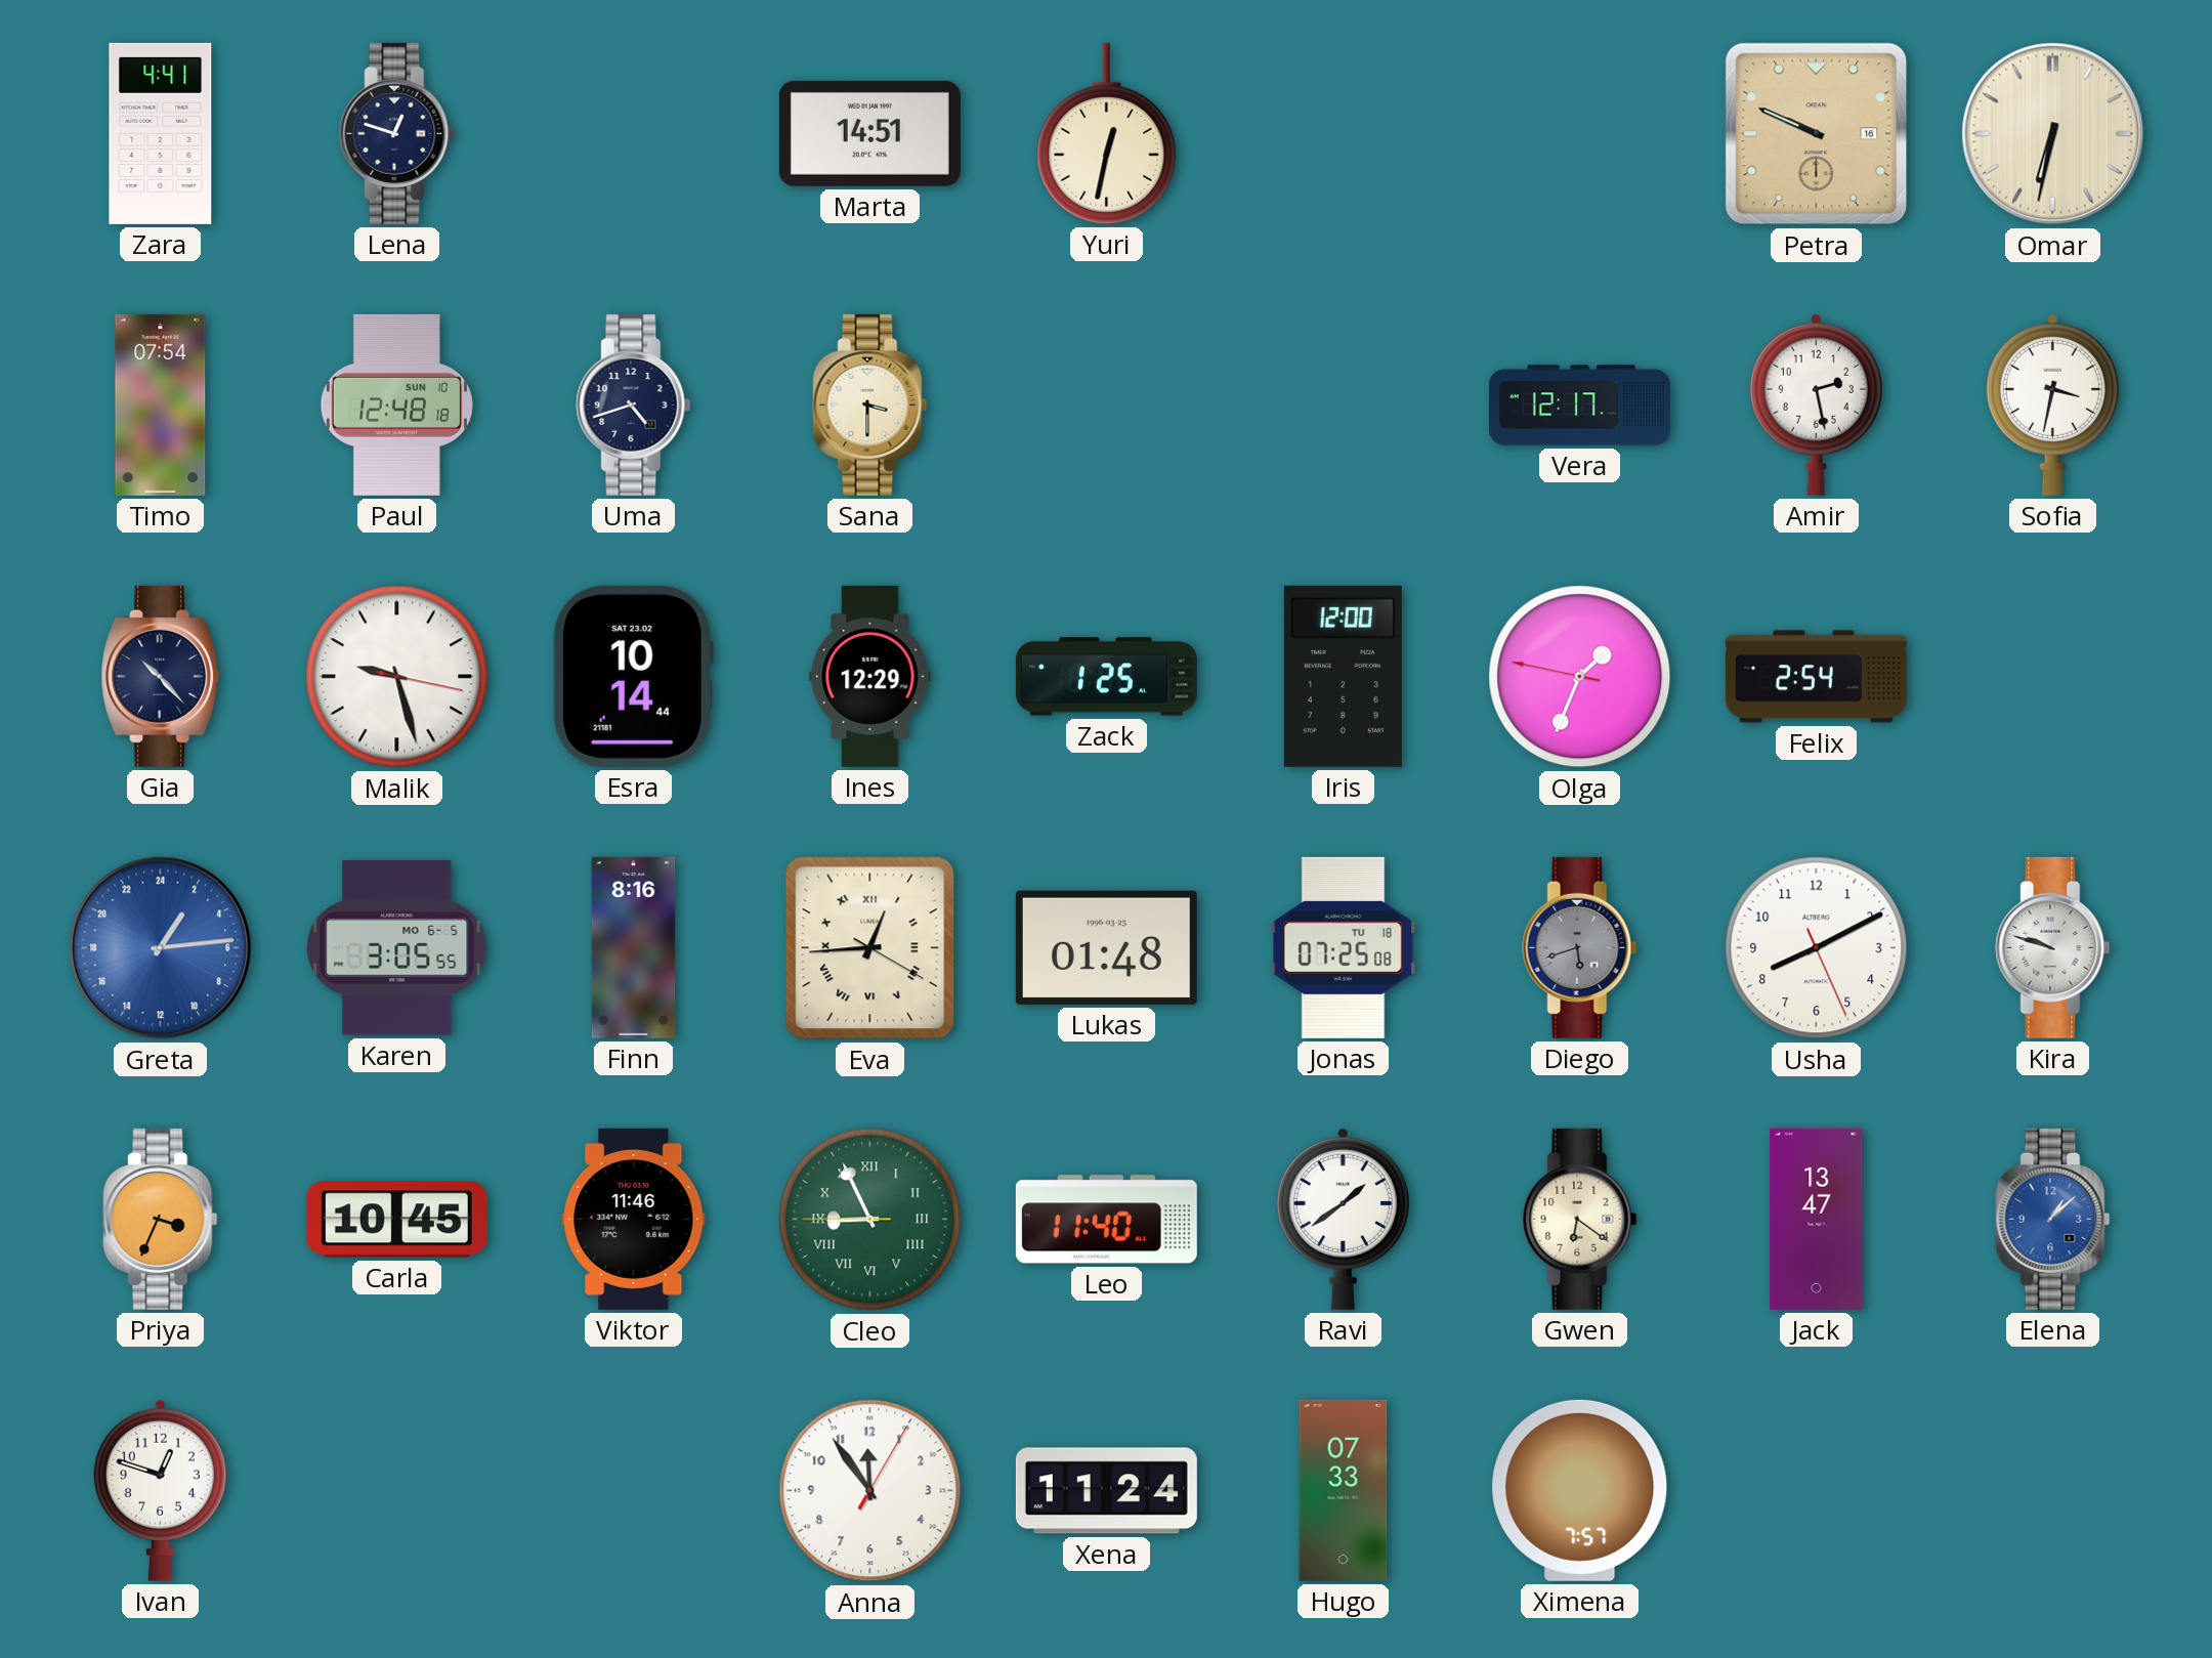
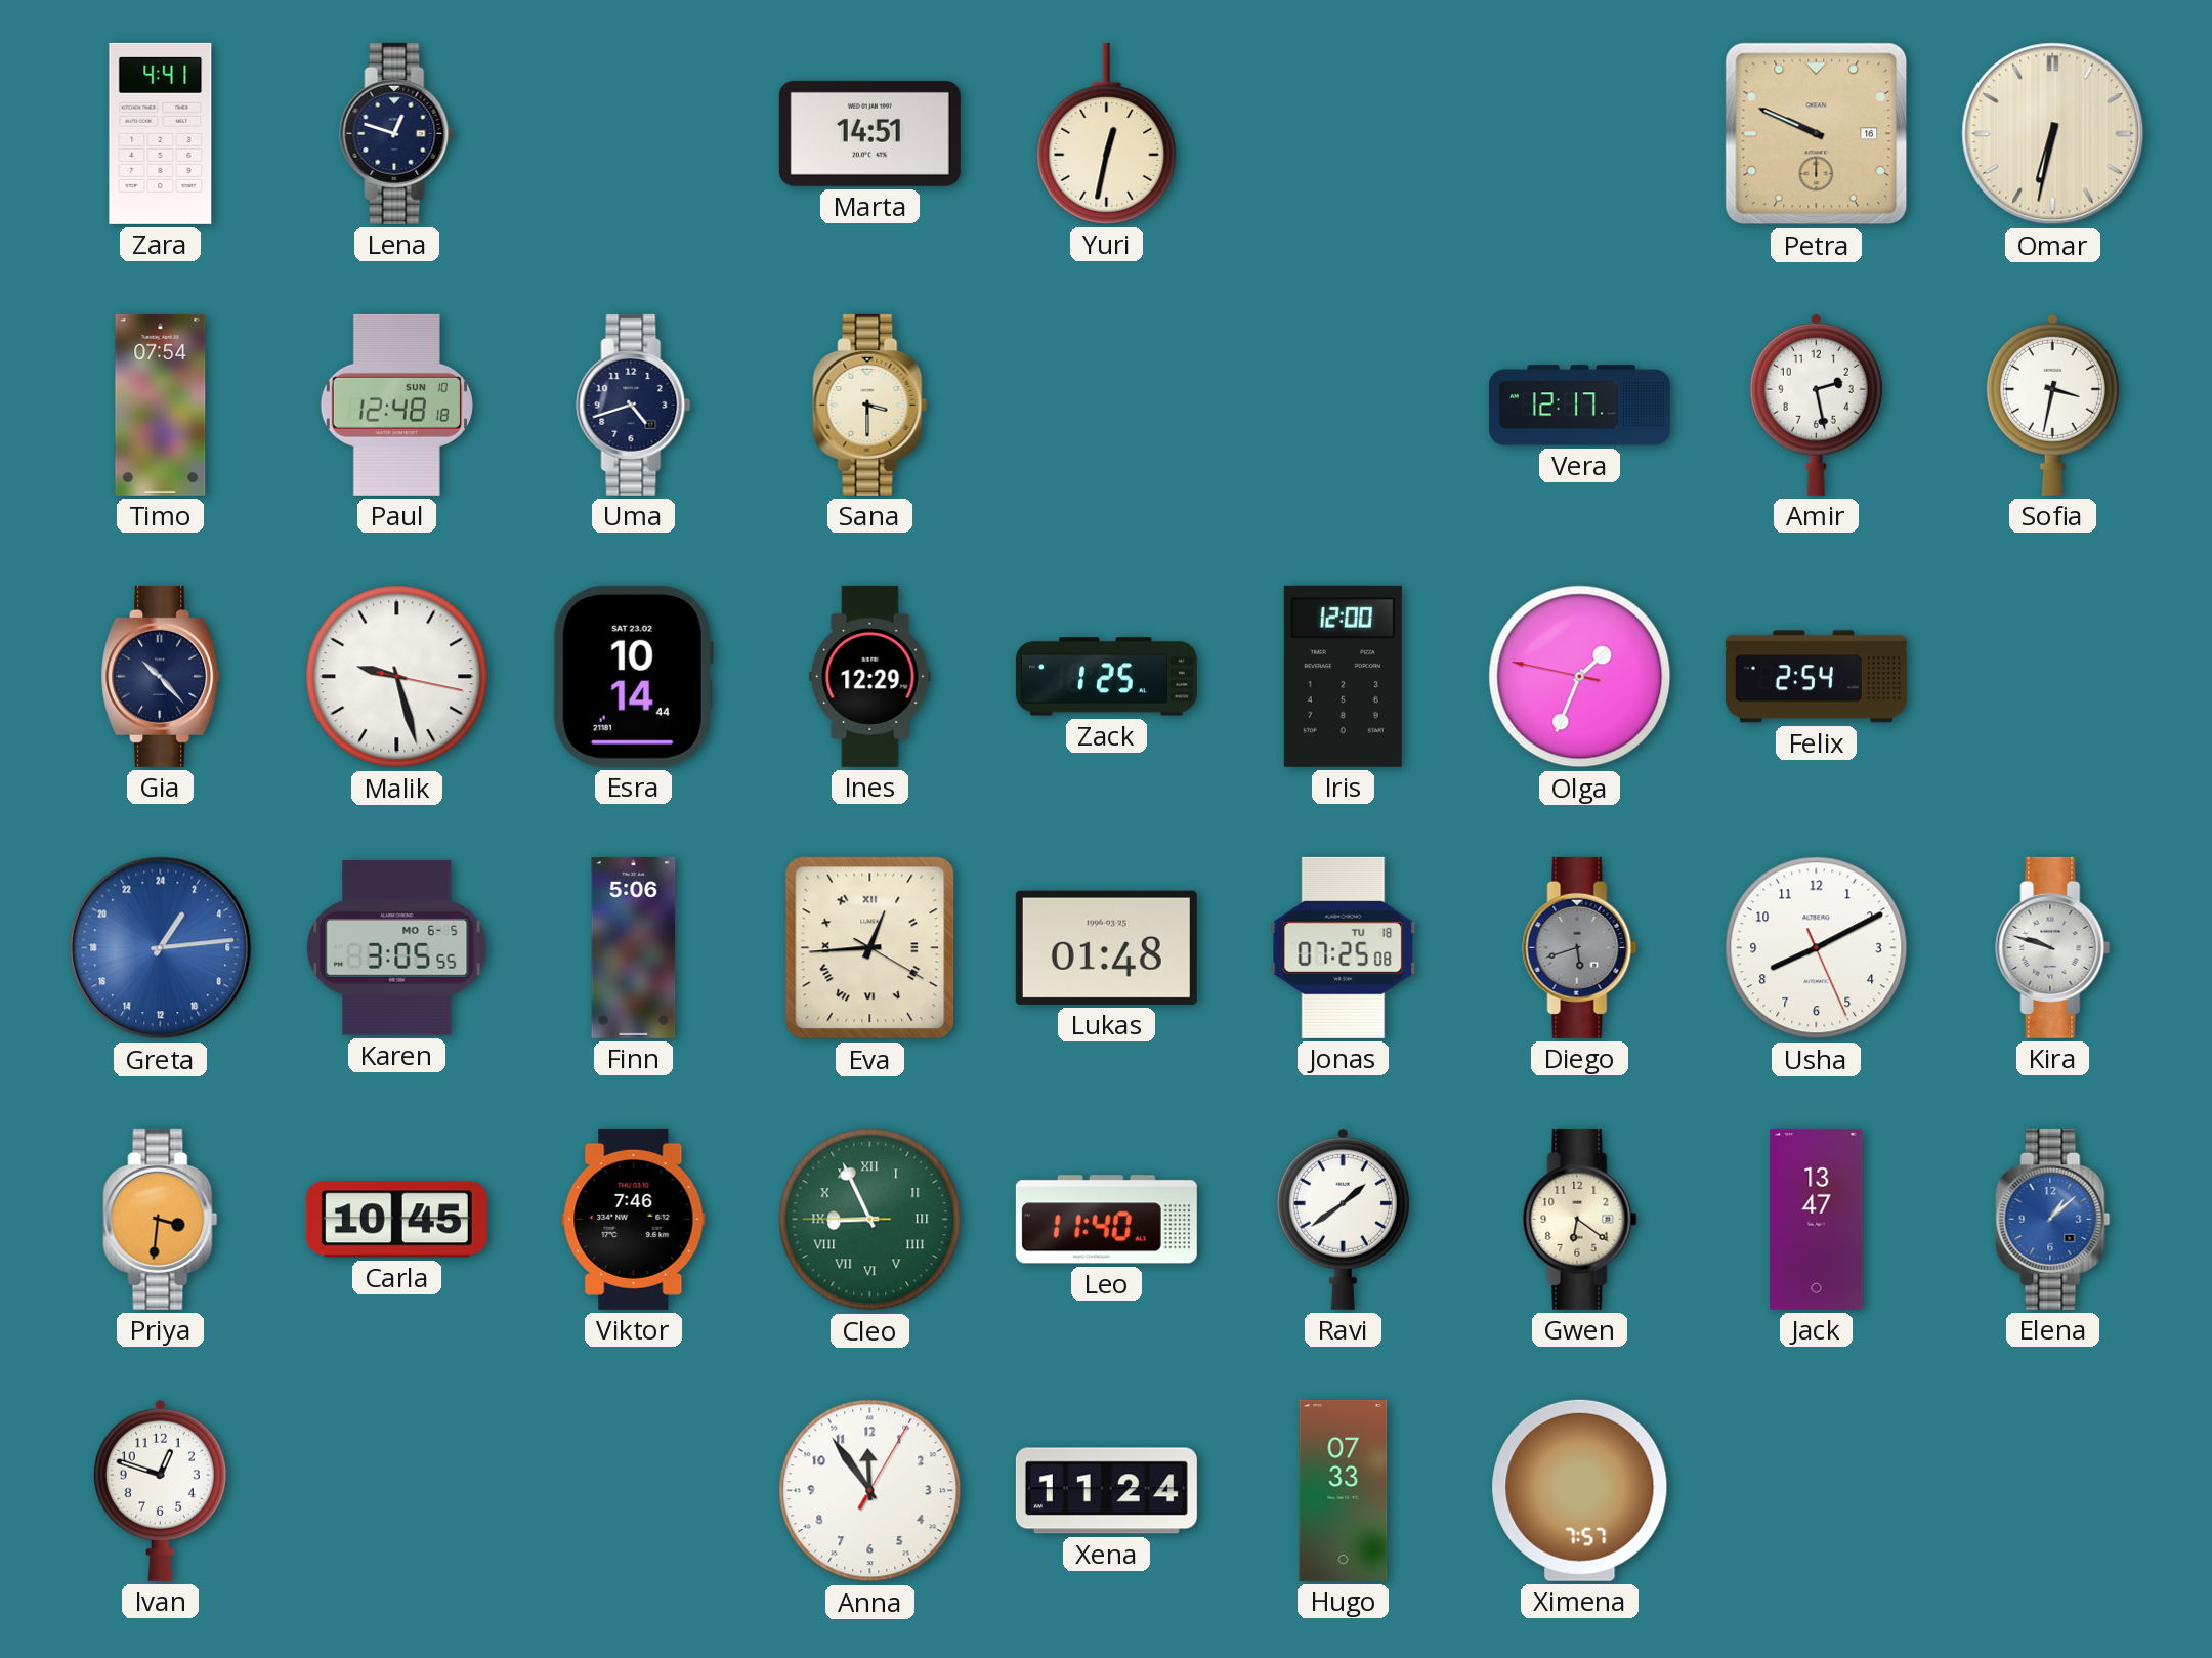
Finn: 8:16 -> 5:06 (634, 947)
Priya: 3:34 -> 3:31 (161, 1219)
Viktor: 11:46 -> 7:46 (634, 1219)
